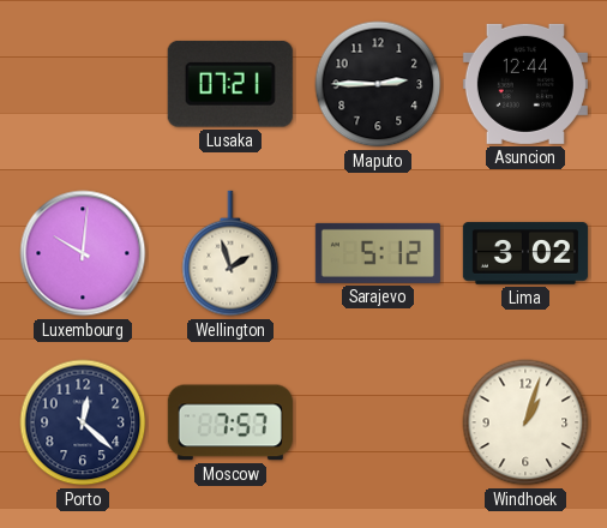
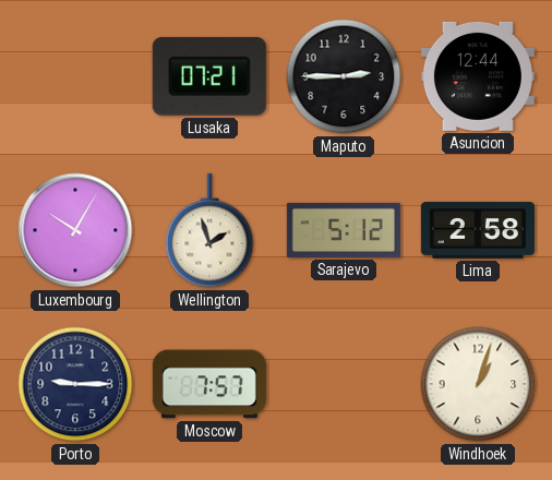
Luxembourg: 10:01 -> 10:05 (75, 230)
Lima: 3:02 -> 2:58 (478, 230)
Porto: 12:22 -> 9:15 (75, 384)
